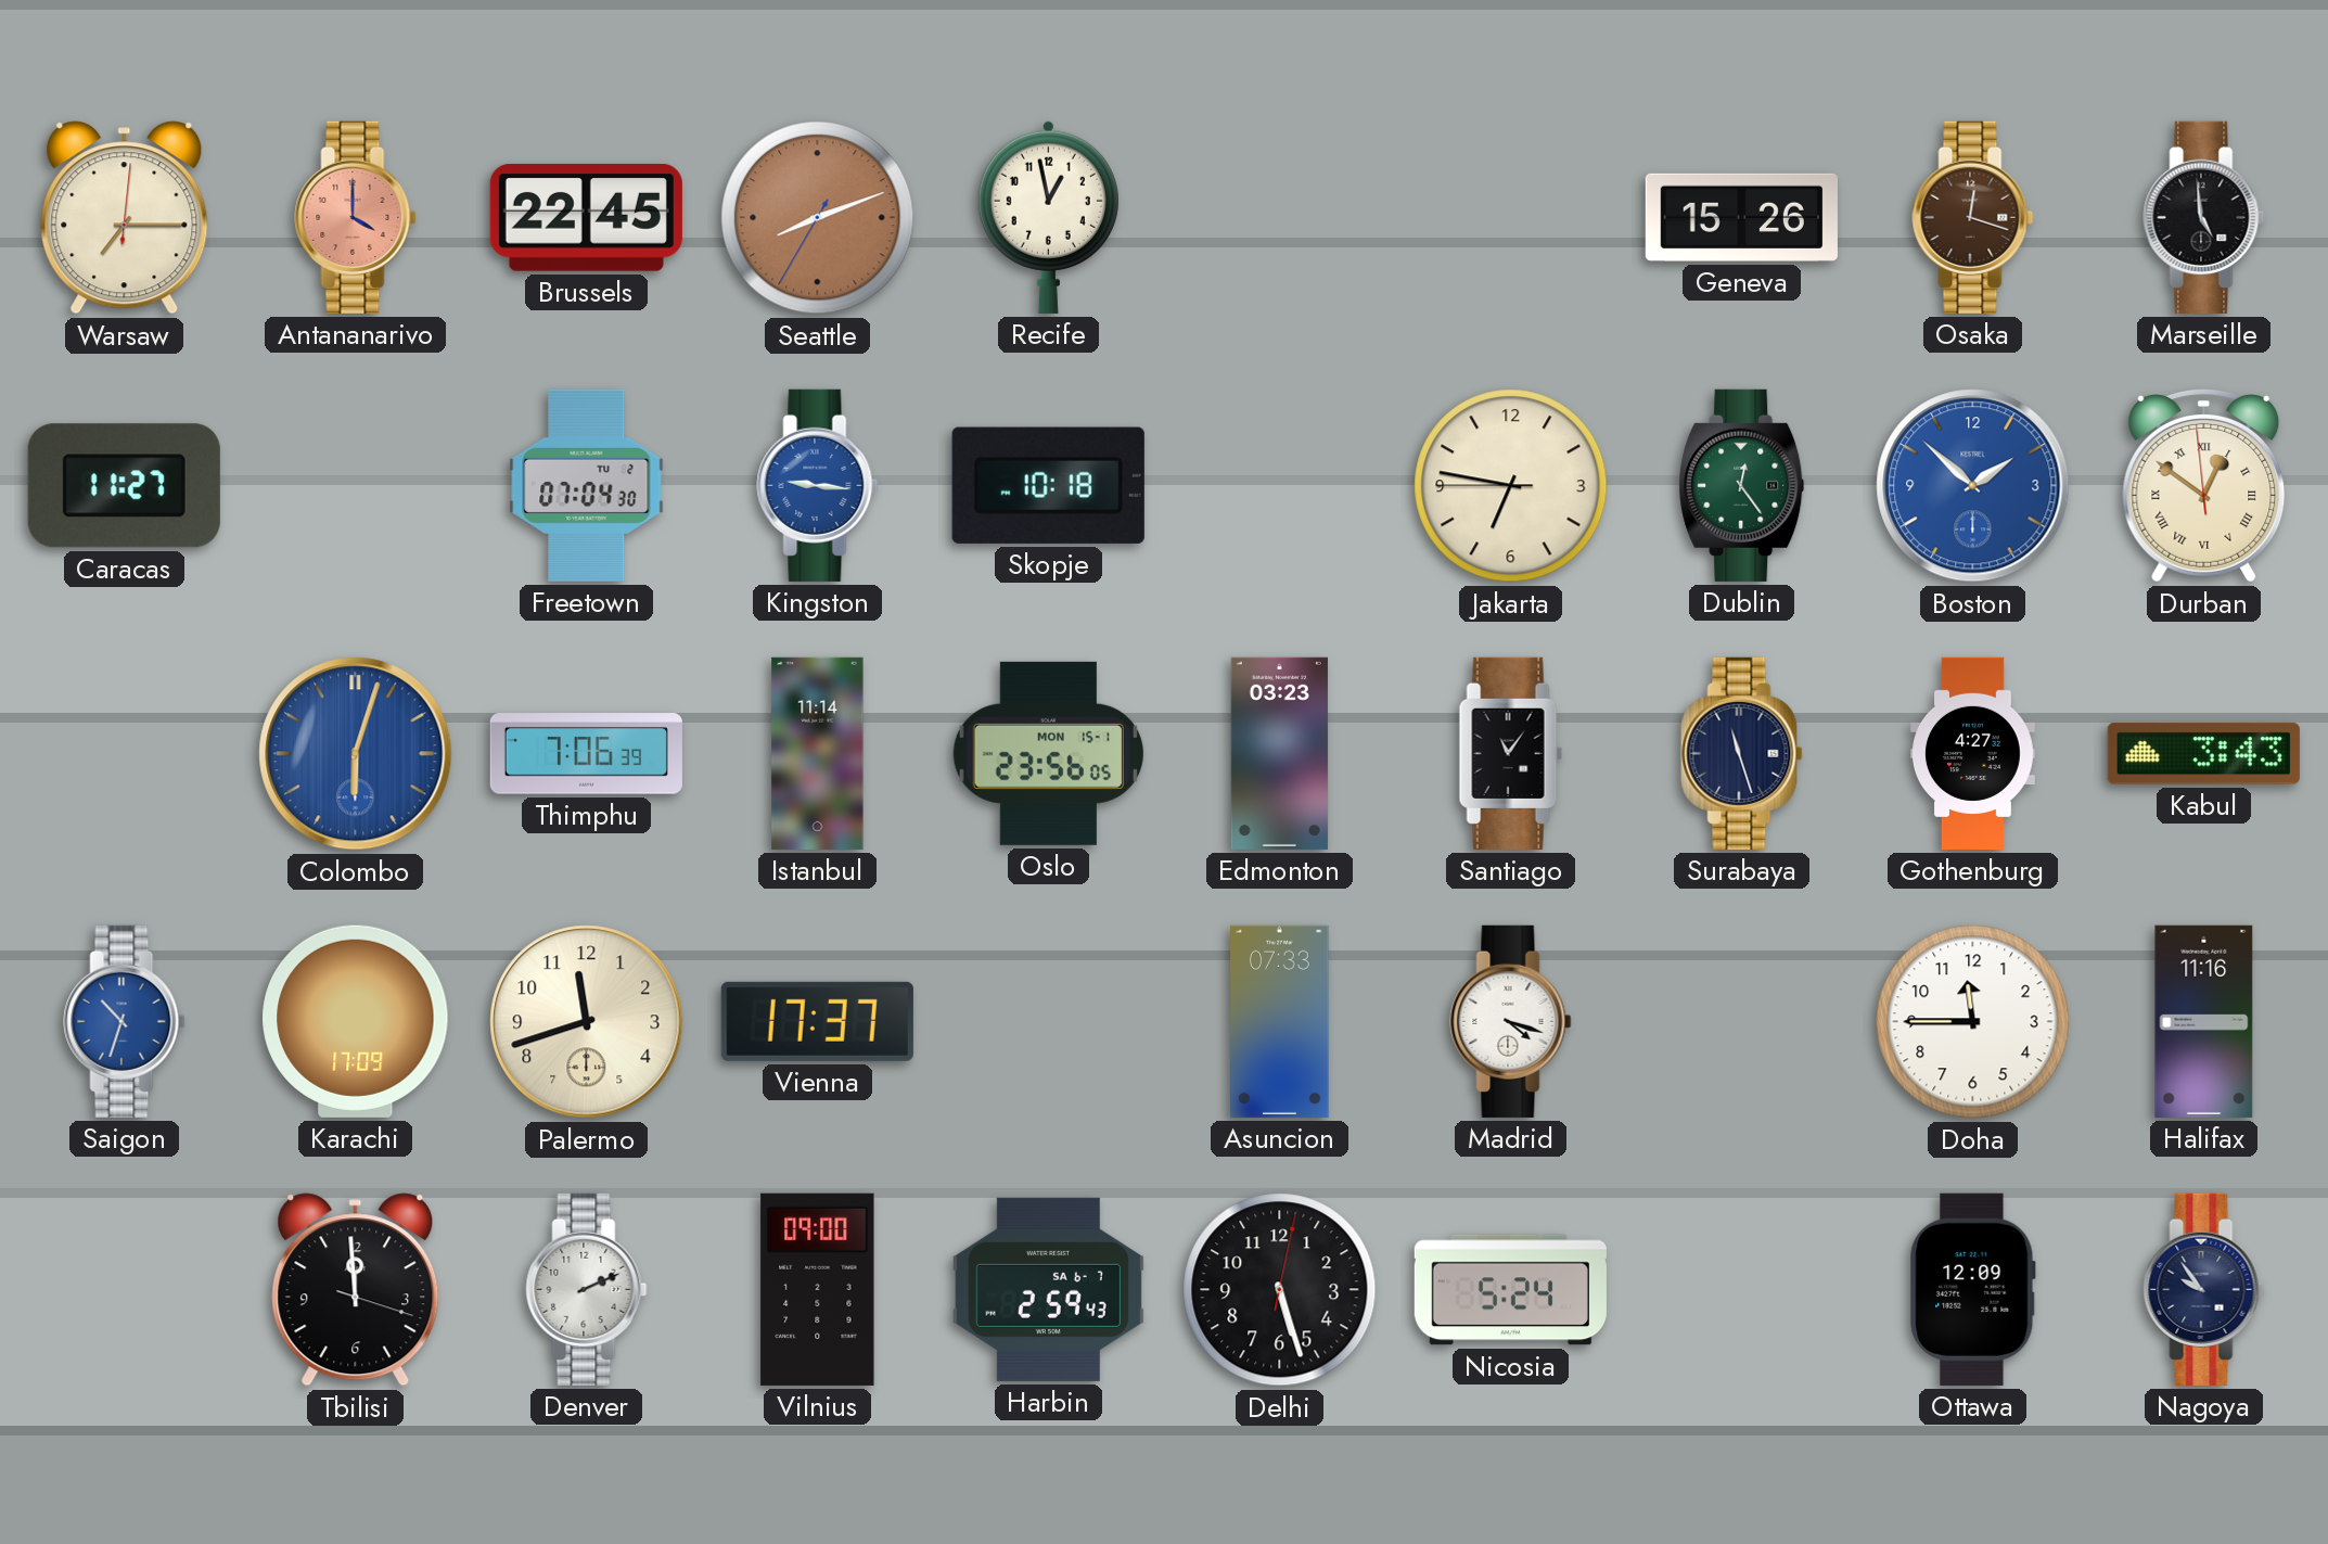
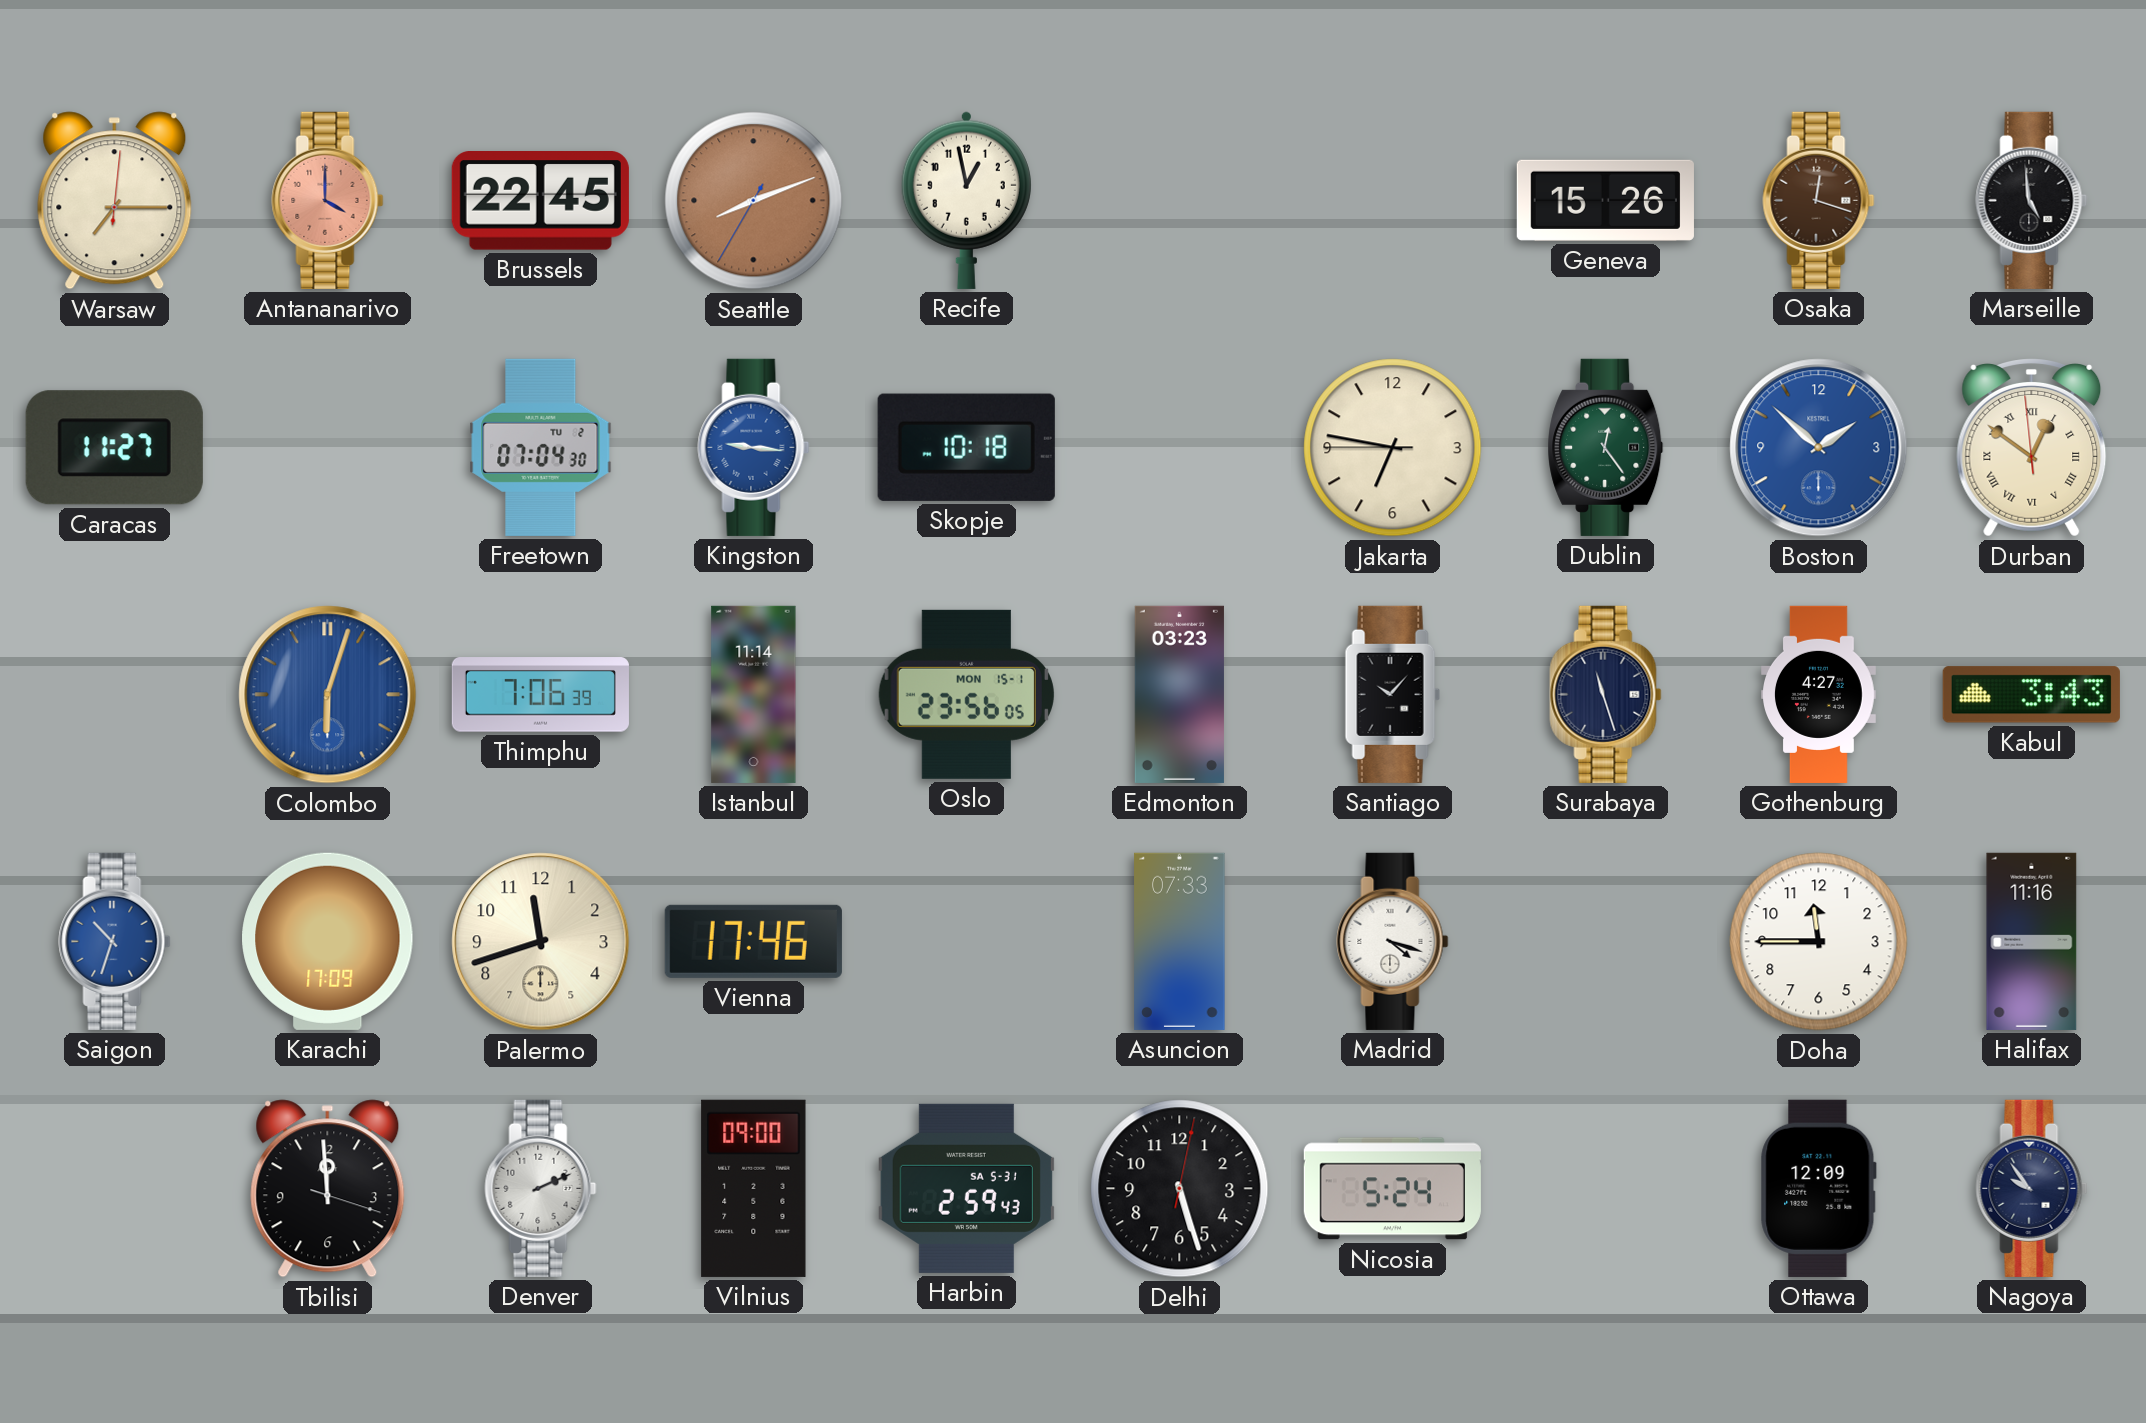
Santiago: 11:06 -> 10:07 (1392, 694)
Vienna: 17:37 -> 17:46 (753, 941)
Harbin date: SA 6-7 -> SA 5-31 (966, 1188)
